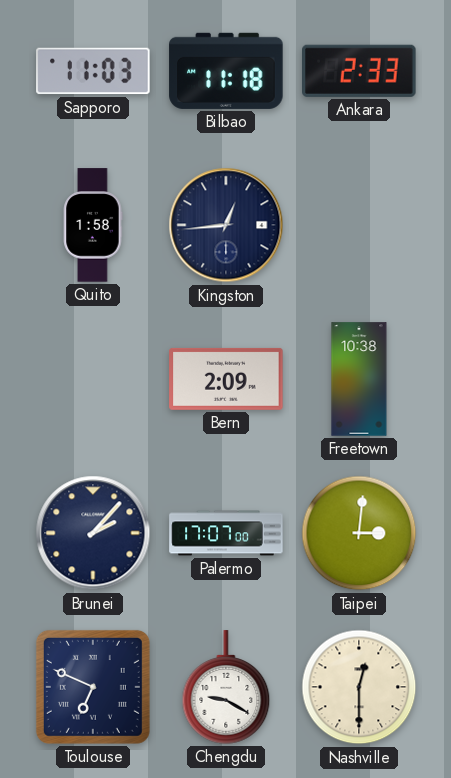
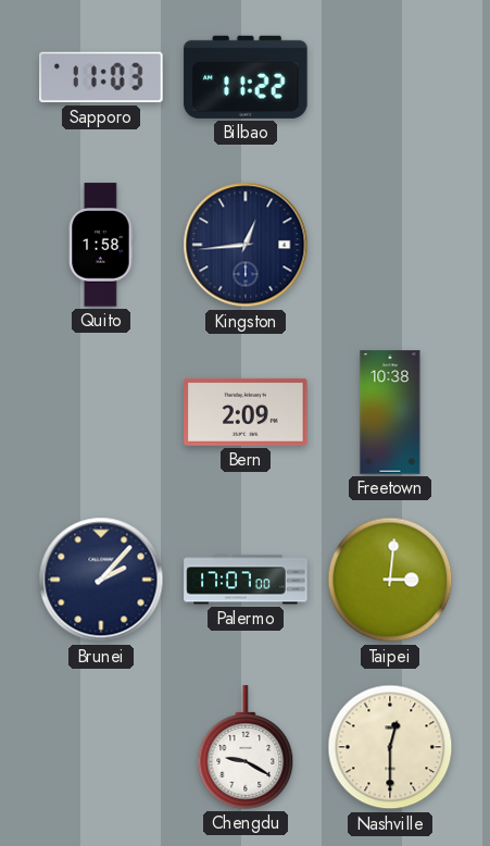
Bilbao: 11:18 -> 11:22 (246, 77)
Ankara: 2:33 -> none (360, 71)
Toulouse: 6:49 -> none (93, 687)
